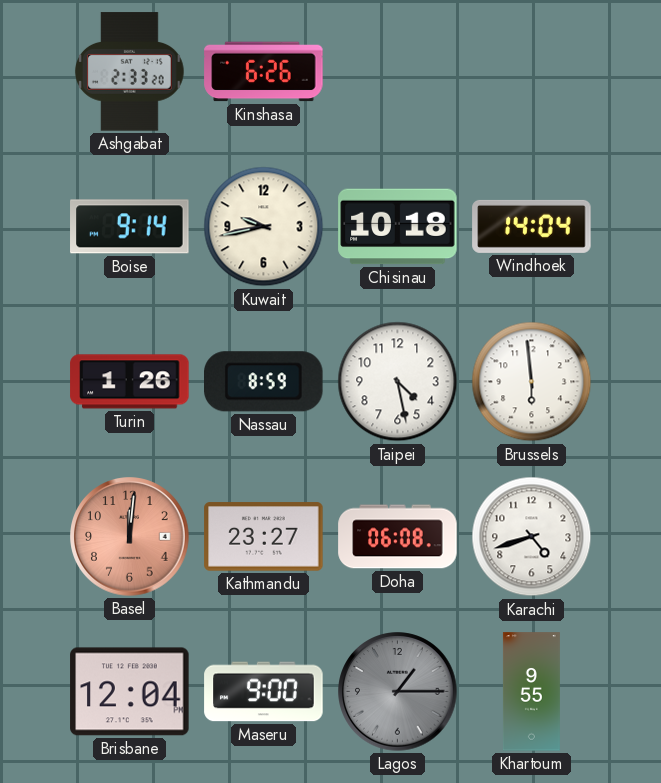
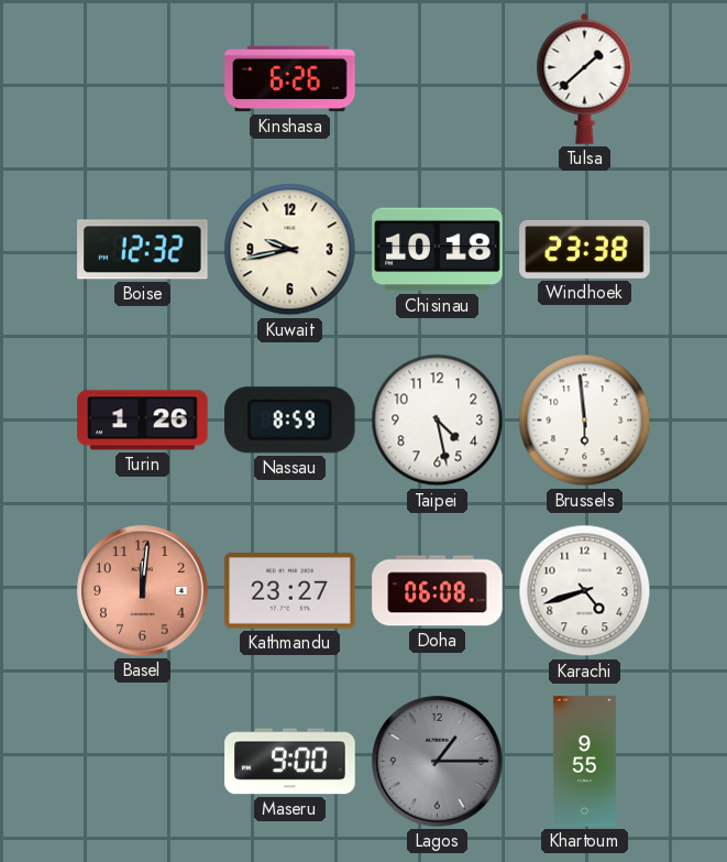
Ashgabat: 2:33 -> none (129, 72)
Tulsa: none -> 1:38 (585, 78)
Boise: 9:14 -> 12:32 (143, 250)
Windhoek: 14:04 -> 23:38 (585, 249)
Brisbane: 12:04 -> none (130, 692)
